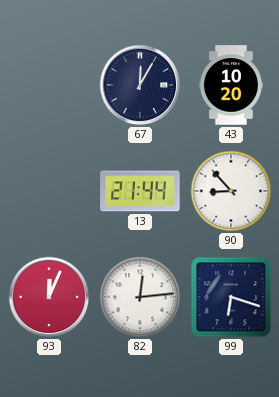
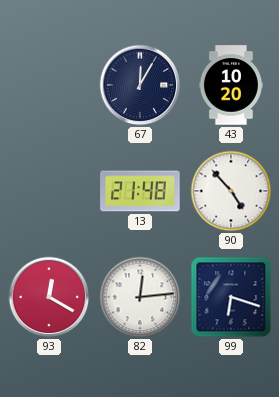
13: 21:44 -> 21:48 (140, 191)
90: 8:53 -> 4:53 (231, 191)
93: 12:04 -> 12:20 (49, 297)
